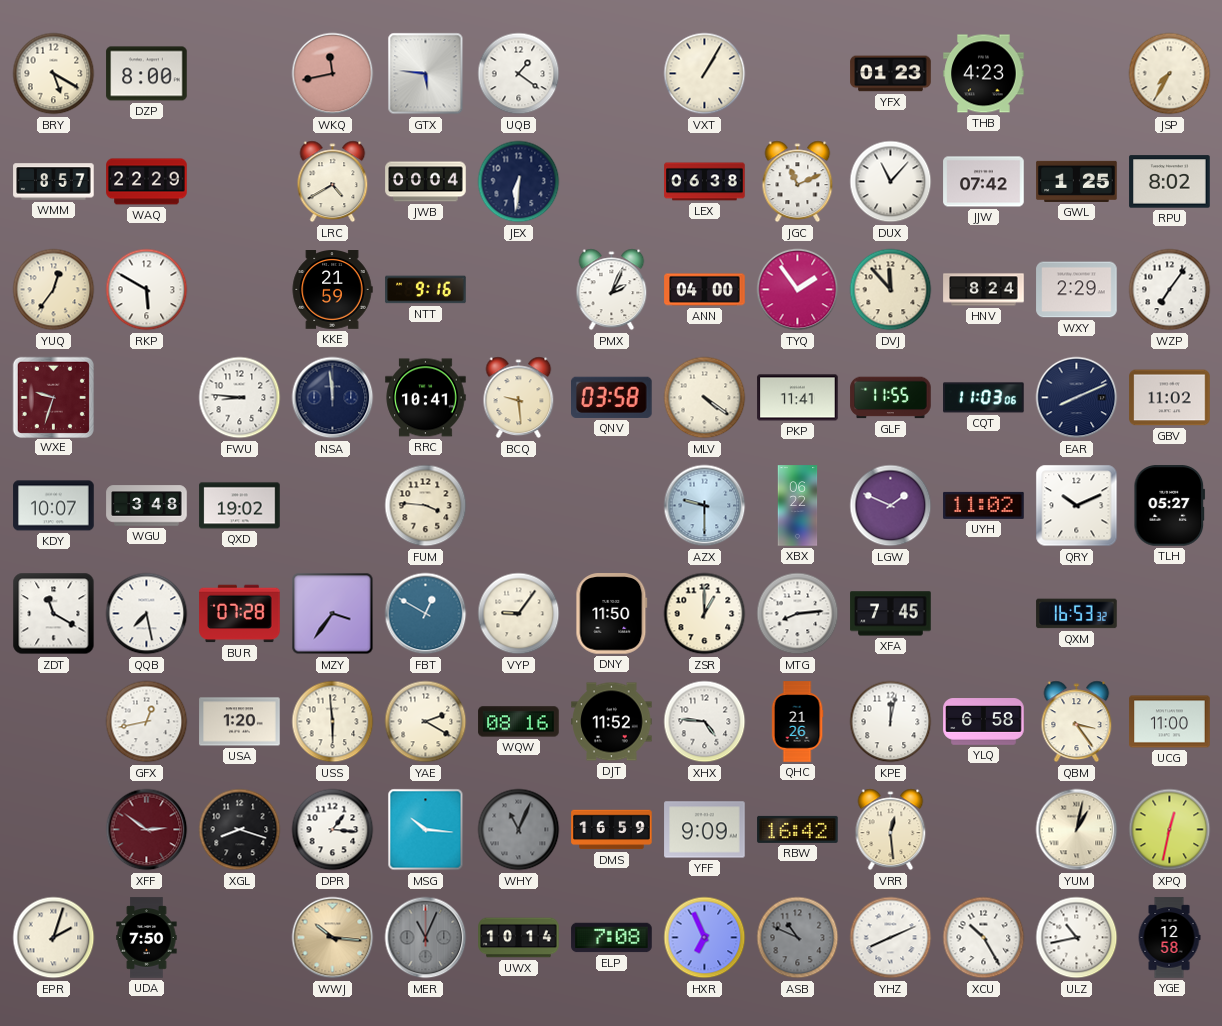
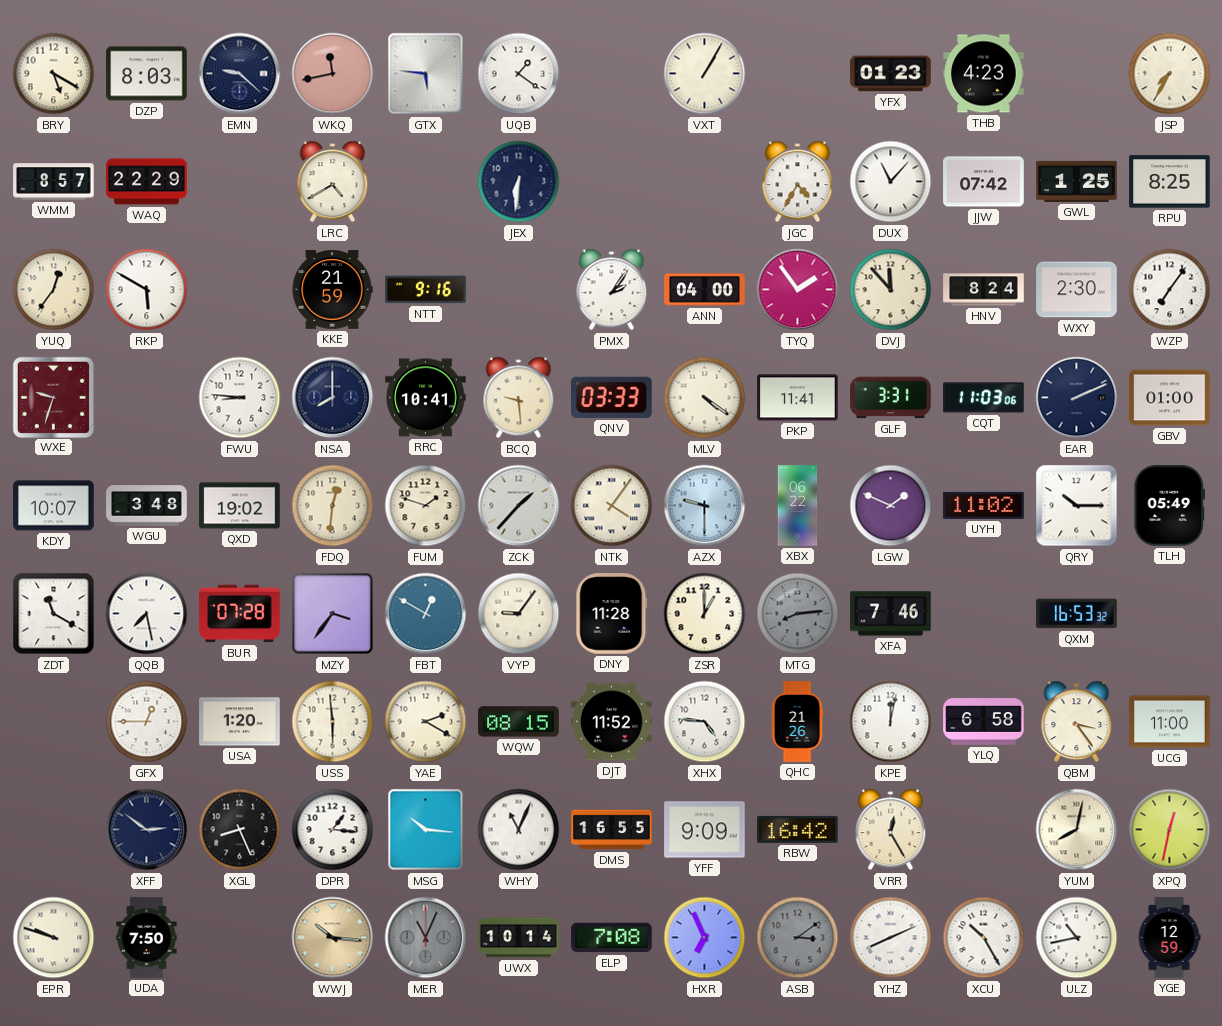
DZP: 8:00 -> 8:03 (147, 74)
EMN: none -> 9:22 (240, 74)
JWB: 00:04 -> none (426, 182)
LEX: 06:38 -> none (705, 182)
JGC: 11:11 -> 4:35 (798, 182)
RPU: 8:02 -> 8:25 (1170, 182)
PMX: 2:04 -> 2:06 (612, 290)
WXY: 2:29 -> 2:30 (1077, 290)
NSA: 11:59 -> 8:00 (333, 398)
QNV: 03:58 -> 03:33 (612, 397)
GLF: 11:55 -> 3:31 (891, 398)
EAR: 8:11 -> 2:11 (1077, 398)
GBV: 11:02 -> 01:00 (1170, 398)
FDQ: none -> 12:31 (333, 506)
FUM: 3:46 -> 1:48 (426, 506)
ZCK: none -> 1:37 (519, 506)
NTK: none -> 4:06 (612, 506)
QRY: 10:11 -> 10:15 (1077, 506)
TLH: 05:27 -> 05:49 (1170, 506)
DNY: 11:50 -> 11:28 (612, 614)
MTG dial: white -> grey (798, 614)
XFA: 7:45 -> 7:46 (891, 614)
GFX: 12:43 -> 12:45 (147, 722)
WQW: 08:16 -> 08:15 (519, 722)
XFF dial: burgundy -> navy (147, 830)
XGL: 8:18 -> 8:26 (240, 830)
WHY dial: grey -> white (519, 830)
DMS: 16:59 -> 16:55 (612, 830)
VRR: 12:29 -> 12:25 (891, 830)
YUM: 1:02 -> 8:02 (1077, 830)
EPR: 2:03 -> 9:48 (54, 938)
ASB: 10:49 -> 3:09 (798, 938)
YGE: 12:58 -> 12:59 (1169, 938)
